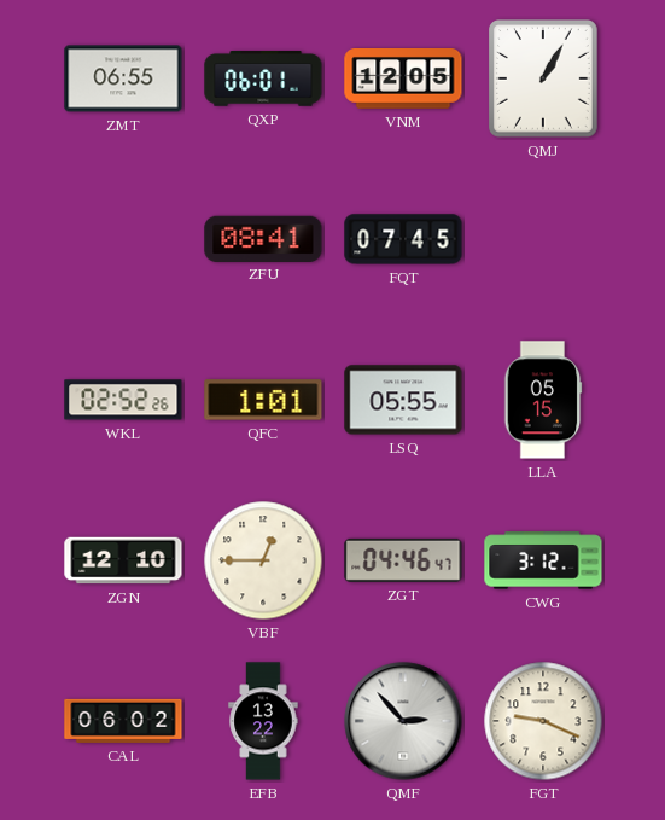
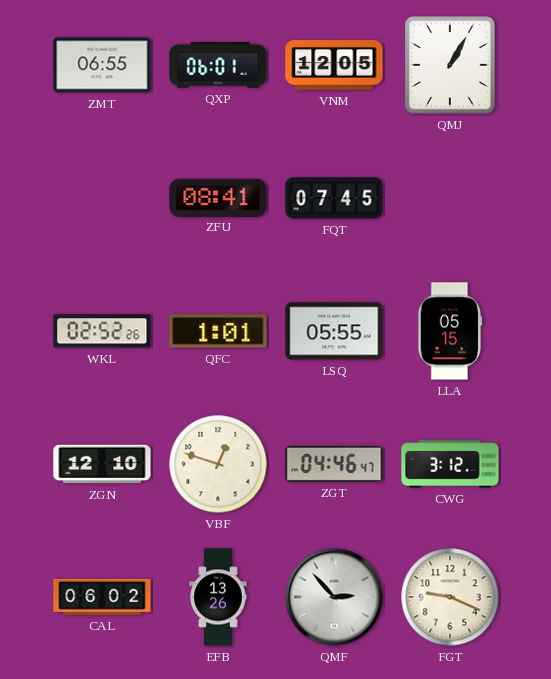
VBF: 12:45 -> 12:48 (218, 464)
EFB: 13:22 -> 13:26 (218, 597)
